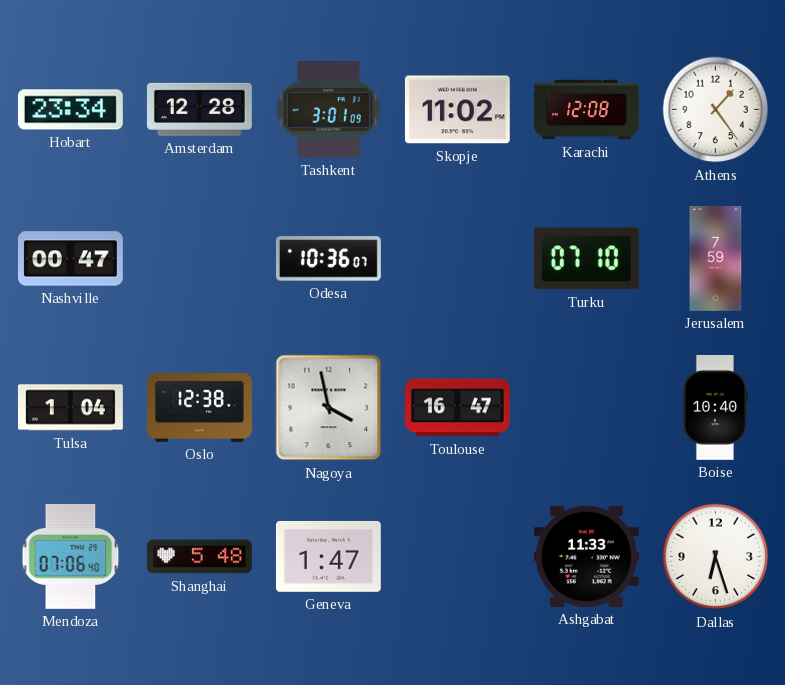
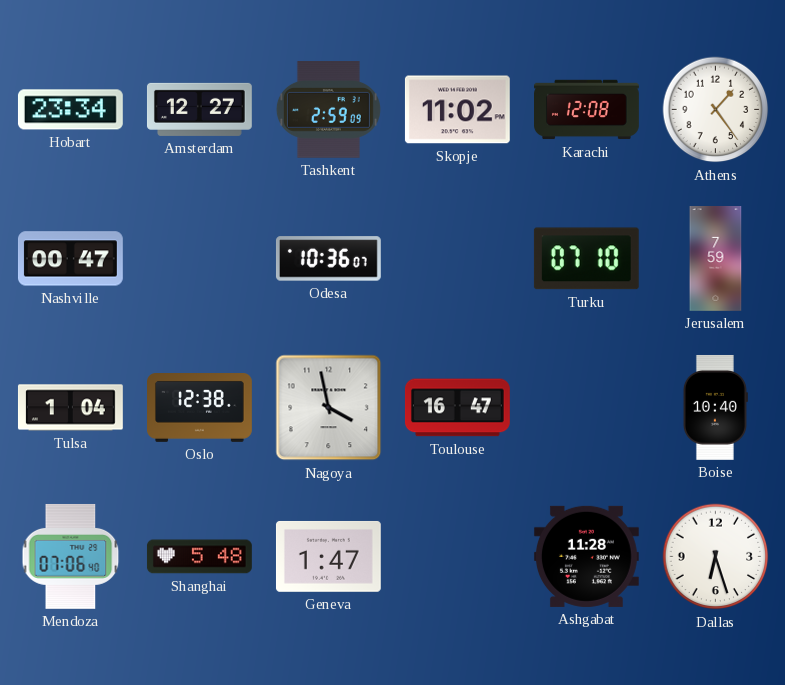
Amsterdam: 12:28 -> 12:27 (199, 109)
Tashkent: 3:01 -> 2:59 (328, 110)
Ashgabat: 11:33 -> 11:28 (586, 556)
